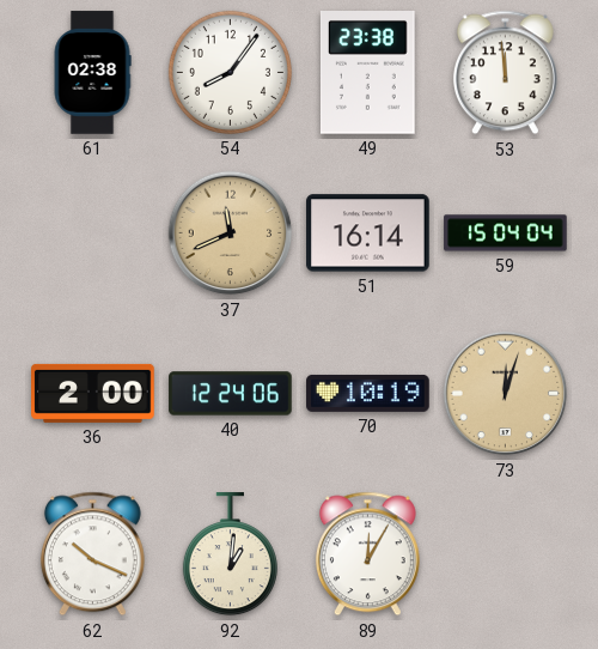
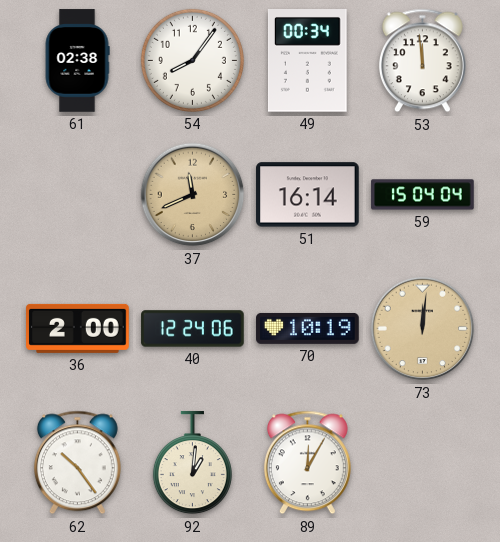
49: 23:38 -> 00:34 (307, 61)
73: 12:03 -> 12:01 (423, 329)
62: 10:19 -> 10:24 (77, 463)
